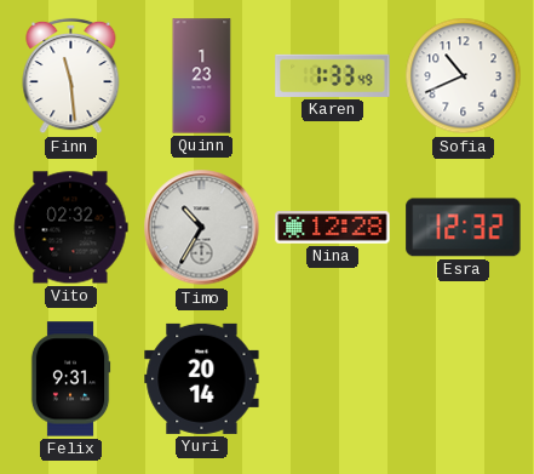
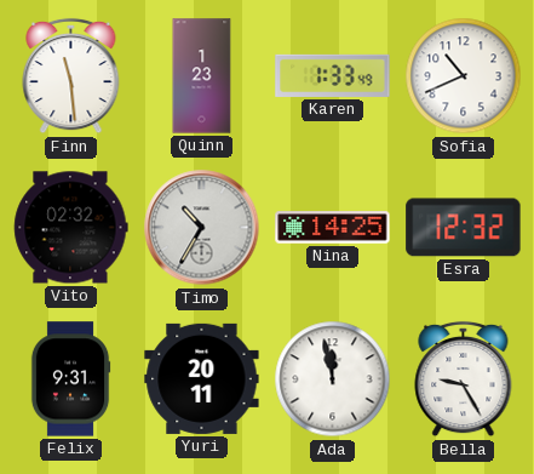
Nina: 12:28 -> 14:25 (333, 228)
Yuri: 20:14 -> 20:11 (202, 378)
Ada: none -> 11:58 (333, 379)
Bella: none -> 9:25 (464, 379)
